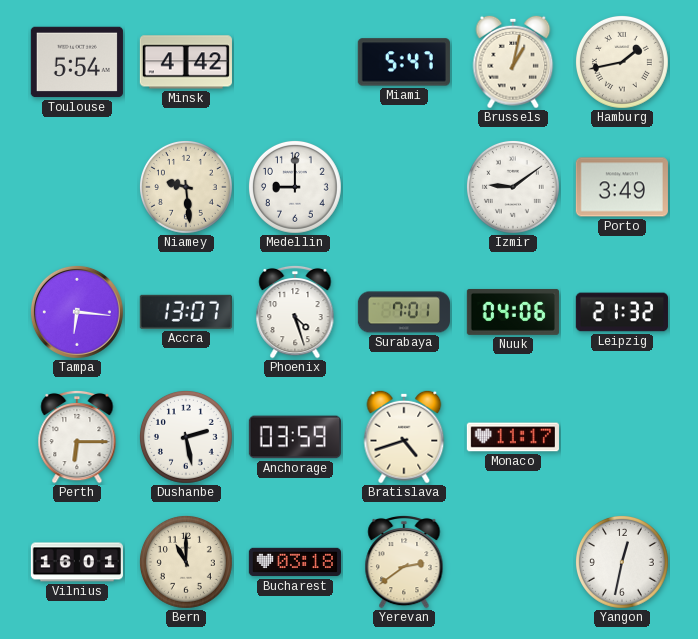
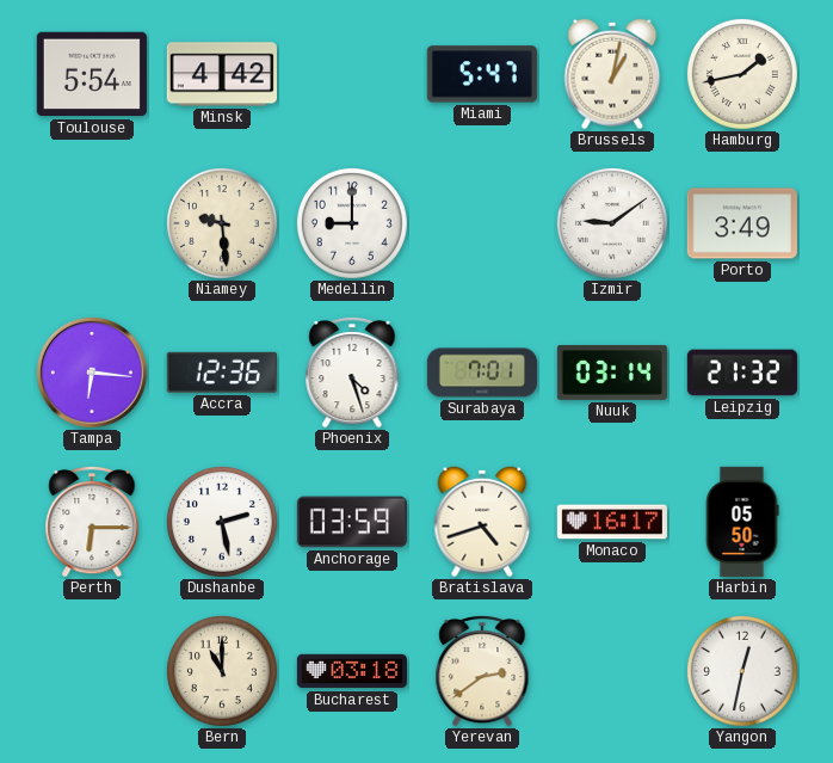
Accra: 13:07 -> 12:36 (222, 373)
Nuuk: 04:06 -> 03:14 (612, 373)
Monaco: 11:17 -> 16:17 (612, 522)
Harbin: none -> 05:50 (742, 522)
Vilnius: 16:01 -> none (77, 562)
